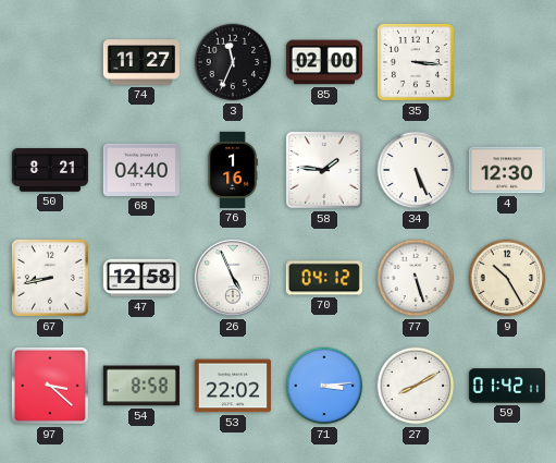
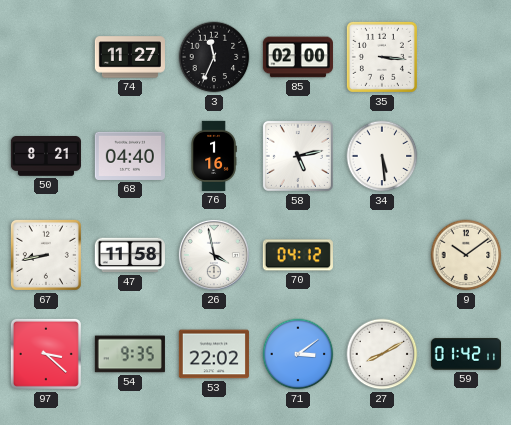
58: 1:46 -> 5:13 (298, 156)
34: 5:26 -> 5:29 (382, 156)
4: 12:30 -> none (507, 170)
47: 12:58 -> 11:58 (130, 255)
26: 4:56 -> 3:58 (214, 255)
77: 5:27 -> none (416, 278)
9: 10:25 -> 10:09 (466, 255)
54: 8:58 -> 9:35 (130, 354)
71: 3:14 -> 3:09 (298, 354)
